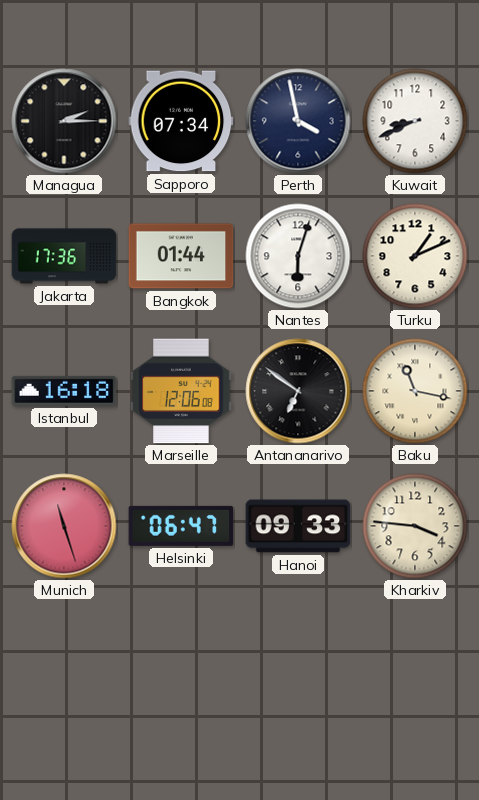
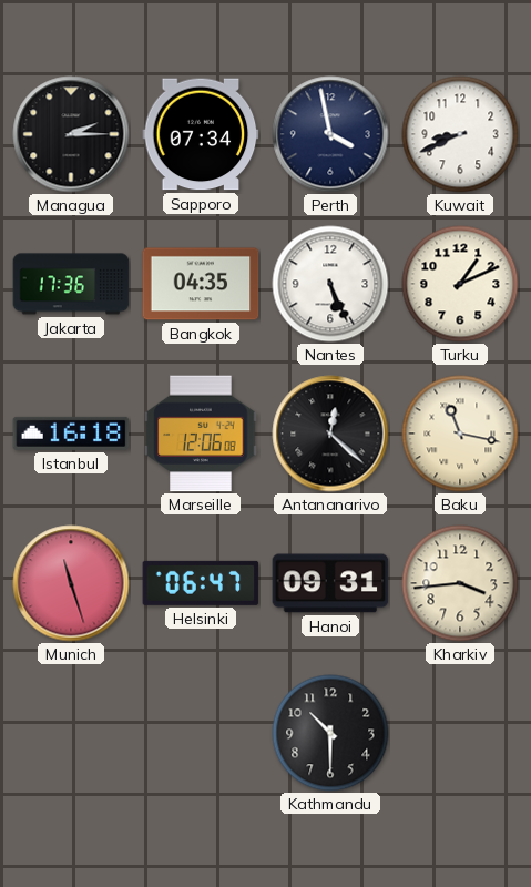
Bangkok: 01:44 -> 04:35 (201, 284)
Nantes: 6:03 -> 5:26 (330, 284)
Antananarivo: 6:51 -> 12:22 (330, 434)
Hanoi: 09:33 -> 09:31 (330, 583)
Kharkiv: 3:46 -> 3:44 (460, 583)
Kathmandu: none -> 10:30 (330, 733)
